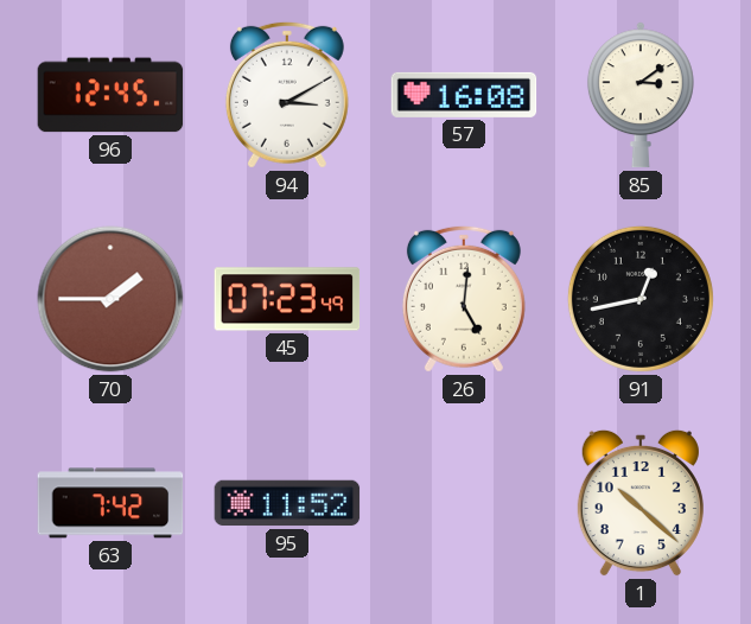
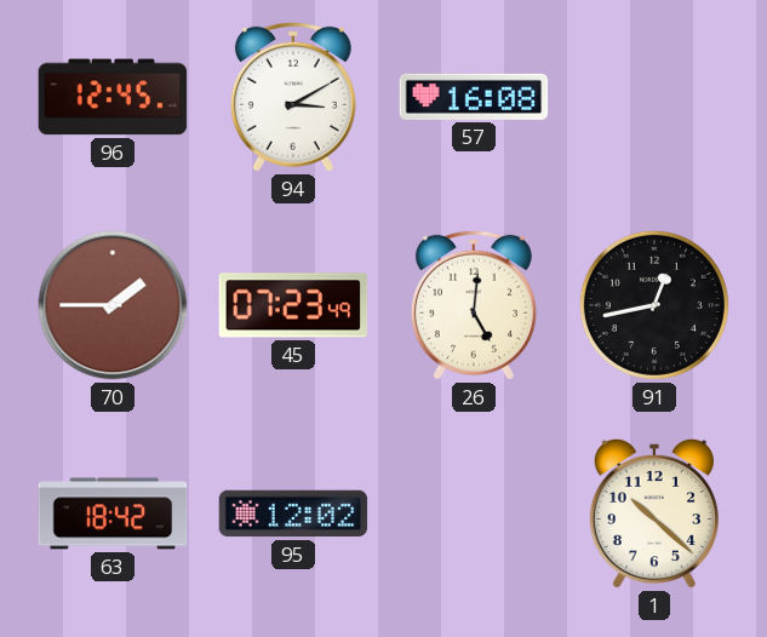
85: 3:09 -> none (641, 95)
63: 7:42 -> 18:42 (113, 513)
95: 11:52 -> 12:02 (293, 513)
